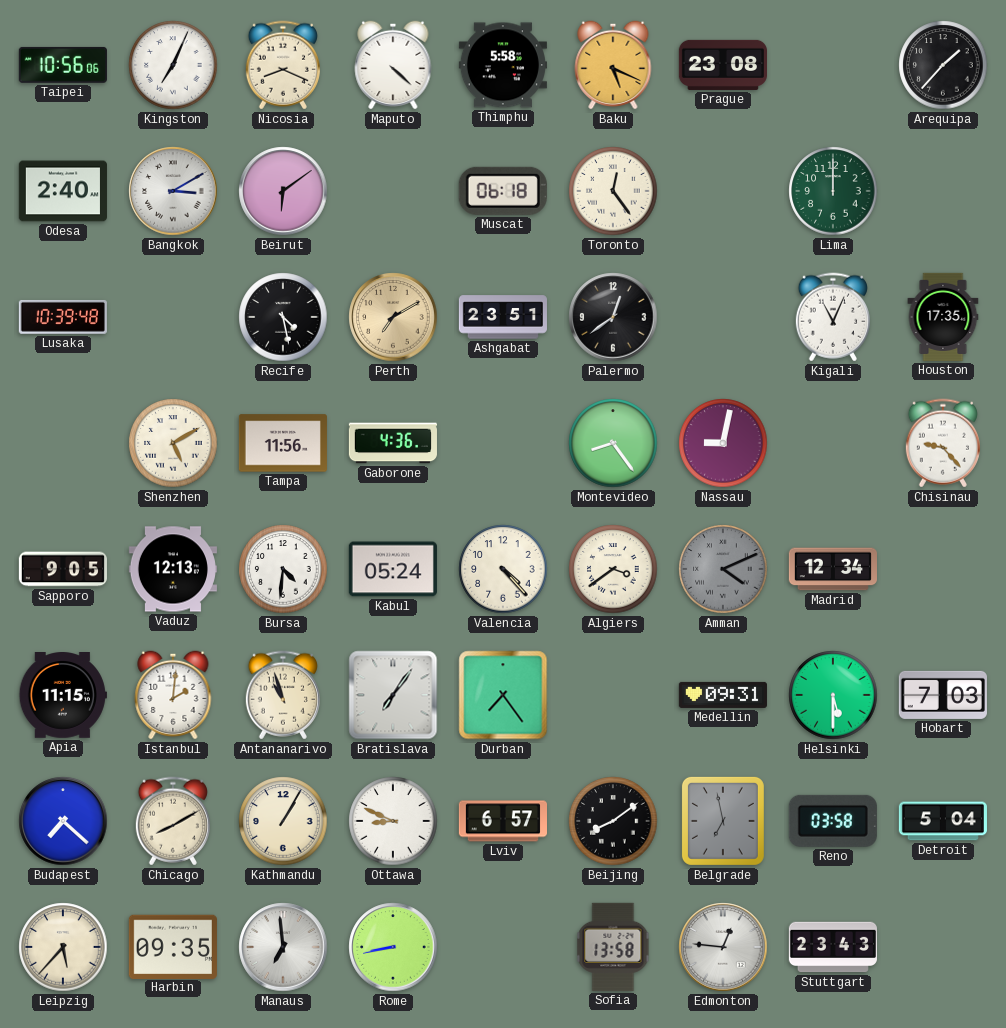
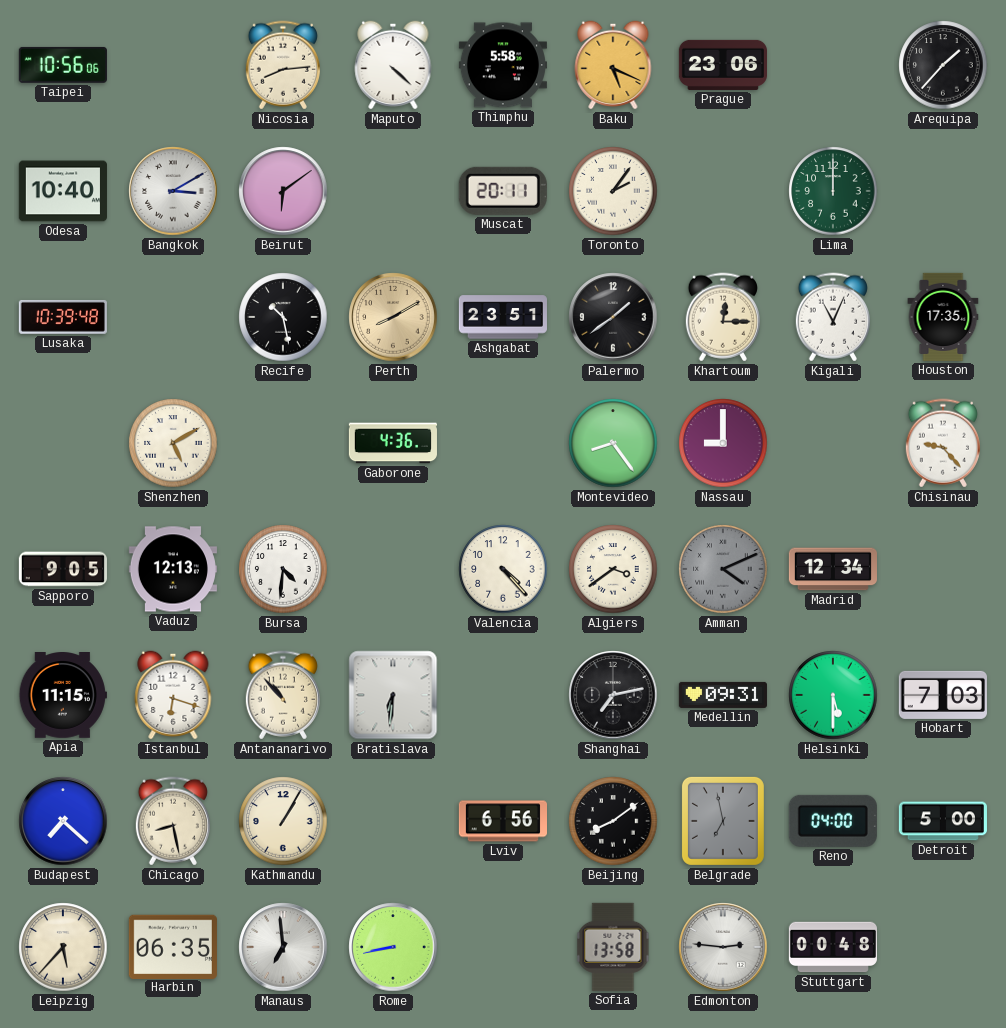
Kingston: 7:04 -> none (173, 65)
Nicosia: 8:19 -> 8:14 (283, 65)
Prague: 23:08 -> 23:06 (722, 65)
Odesa: 2:40 -> 10:40 (63, 191)
Muscat: 06:18 -> 20:11 (503, 191)
Toronto: 12:24 -> 2:06 (613, 191)
Recife: 4:28 -> 10:28 (283, 317)
Perth: 7:10 -> 8:10 (393, 317)
Palermo: 12:39 -> 1:39 (613, 317)
Khartoum: none -> 12:15 (723, 317)
Tampa: 11:56 -> none (283, 443)
Nassau: 9:02 -> 9:00 (723, 443)
Kabul: 05:24 -> none (393, 569)
Istanbul: 2:01 -> 6:18 (173, 695)
Antananarivo: 10:57 -> 10:53 (283, 695)
Bratislava: 7:06 -> 6:31 (393, 695)
Durban: 7:24 -> none (503, 695)
Shanghai: none -> 7:13 (613, 695)
Chicago: 8:10 -> 8:28 (173, 821)
Ottawa: 8:49 -> none (393, 821)
Lviv: 6:57 -> 6:56 (502, 821)
Reno: 03:58 -> 04:00 (833, 821)
Detroit: 5:04 -> 5:00 (943, 821)
Harbin: 09:35 -> 06:35 (173, 946)
Edmonton: 12:46 -> 2:46 (723, 947)
Stuttgart: 23:43 -> 00:48 (833, 947)
